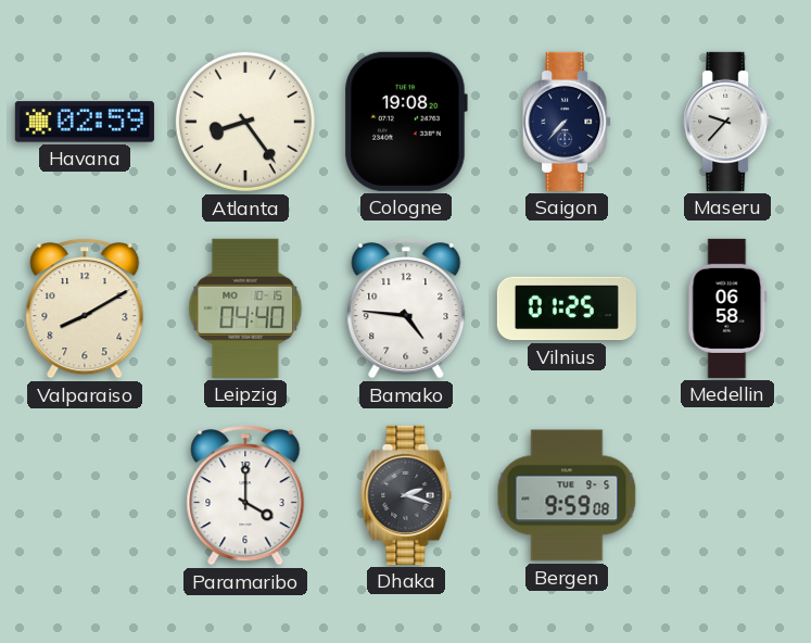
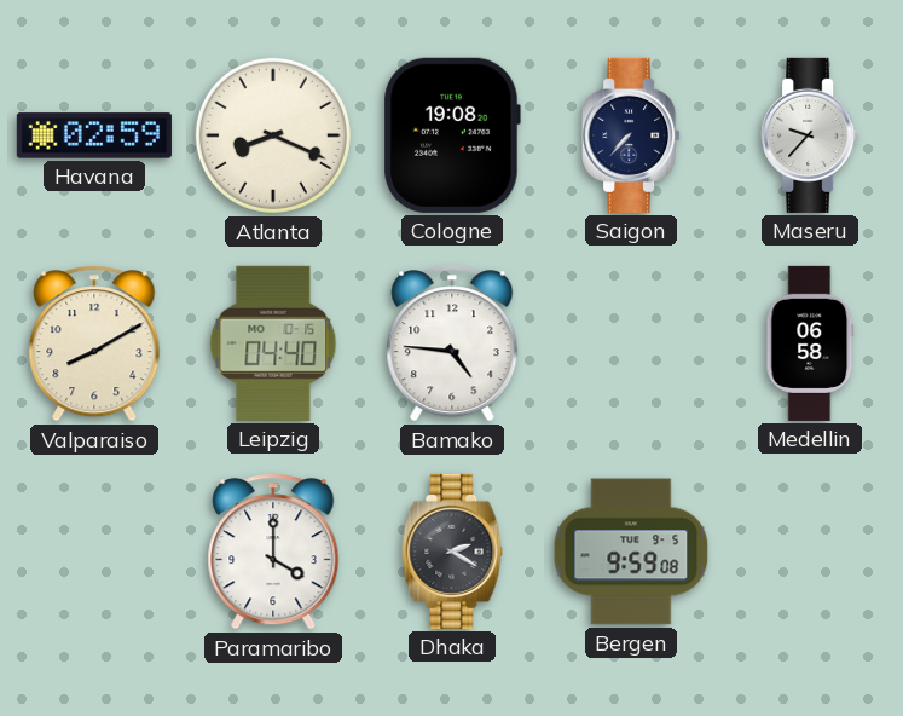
Atlanta: 8:24 -> 8:19 (273, 135)
Vilnius: 01:25 -> none (567, 308)
Dhaka: 2:18 -> 2:20 (452, 552)
